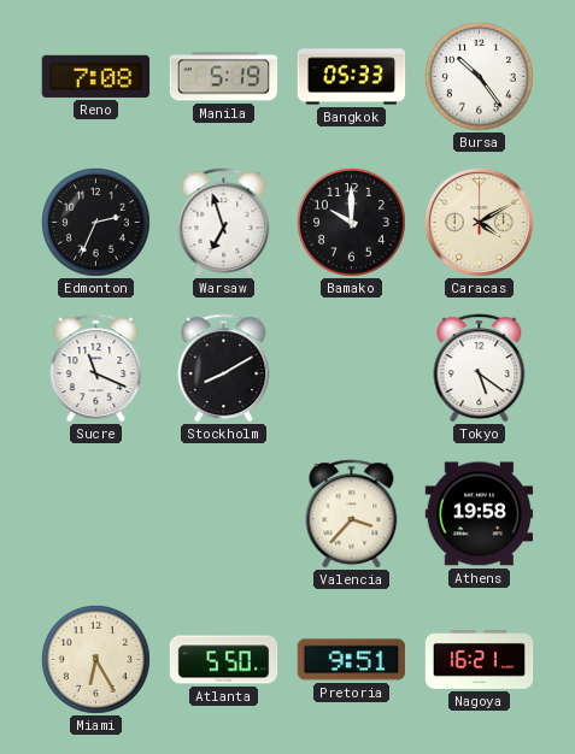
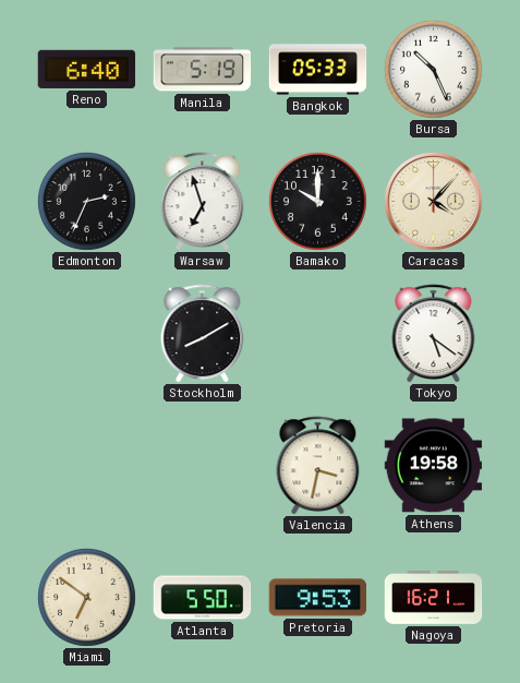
Reno: 7:08 -> 6:40 (87, 69)
Bursa: 10:24 -> 10:26 (433, 69)
Caracas: 4:10 -> 4:07 (433, 201)
Sucre: 11:19 -> none (96, 369)
Valencia: 3:37 -> 3:32 (318, 466)
Miami: 6:25 -> 6:51 (86, 597)
Pretoria: 9:51 -> 9:53 (318, 598)
